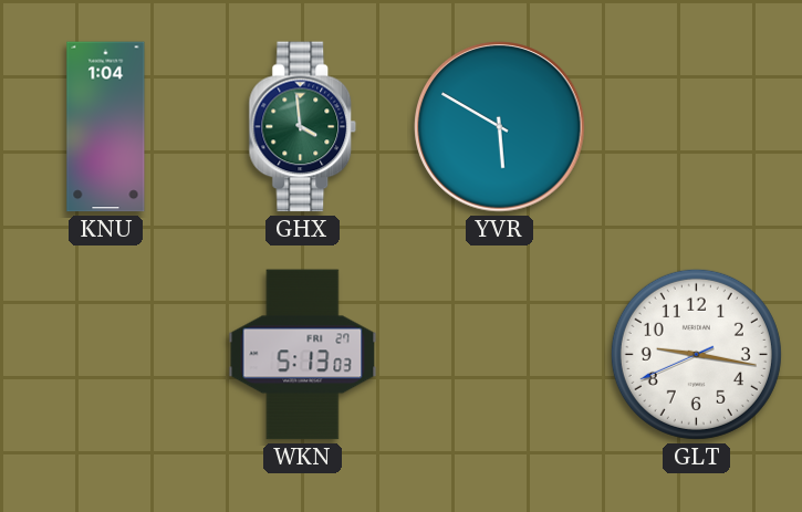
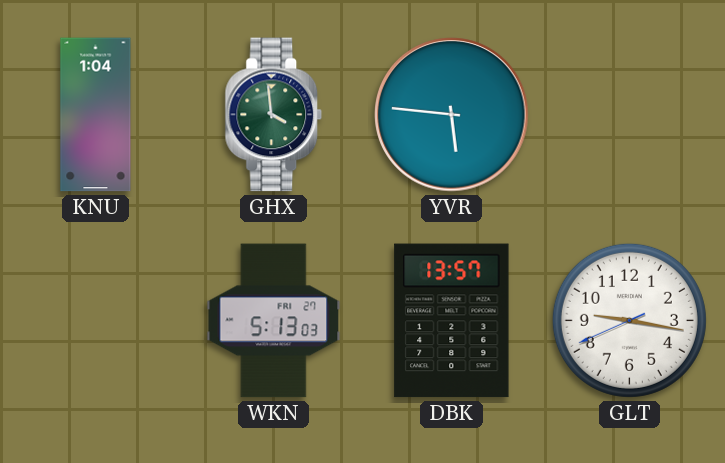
YVR: 5:50 -> 5:46 (452, 115)
DBK: none -> 13:57 (452, 321)
